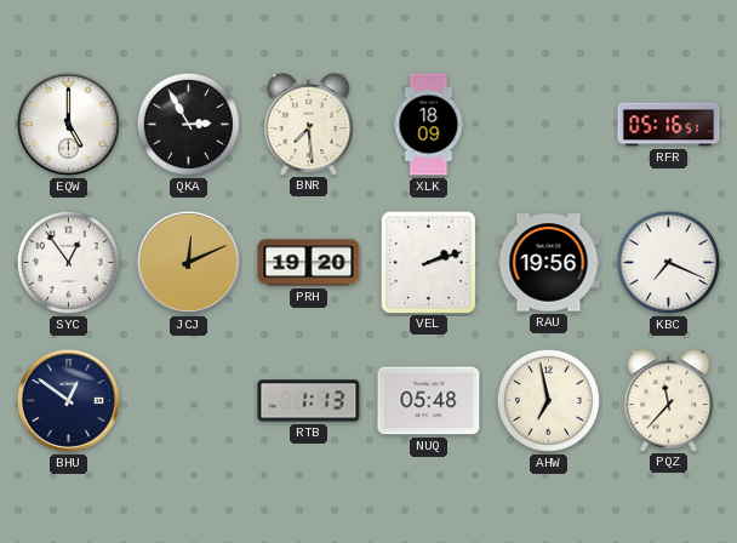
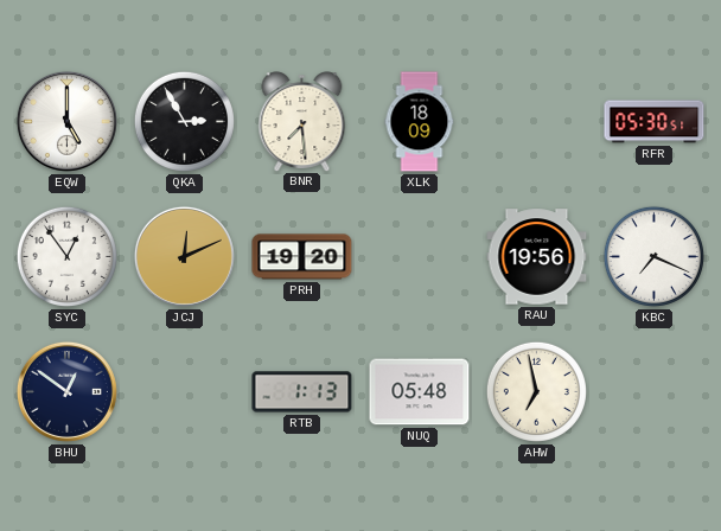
RFR: 05:16 -> 05:30 (655, 122)
VEL: 2:12 -> none (428, 262)
PQZ: 11:37 -> none (669, 400)
